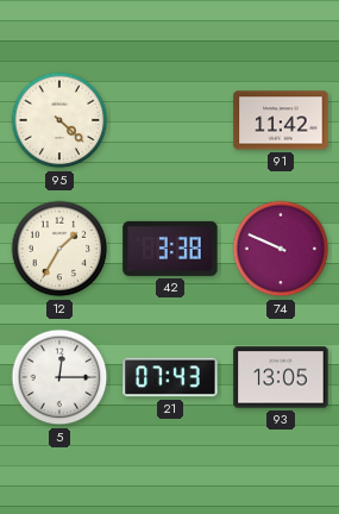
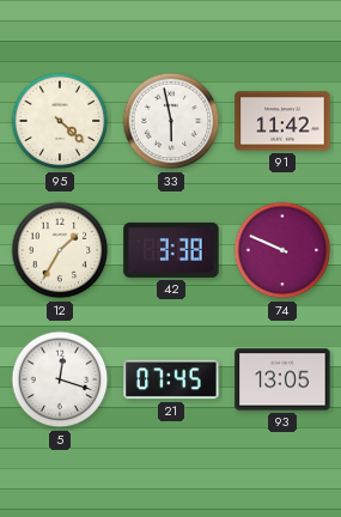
33: none -> 5:58 (171, 121)
5: 12:15 -> 12:18 (60, 379)
21: 07:43 -> 07:45 (171, 379)
